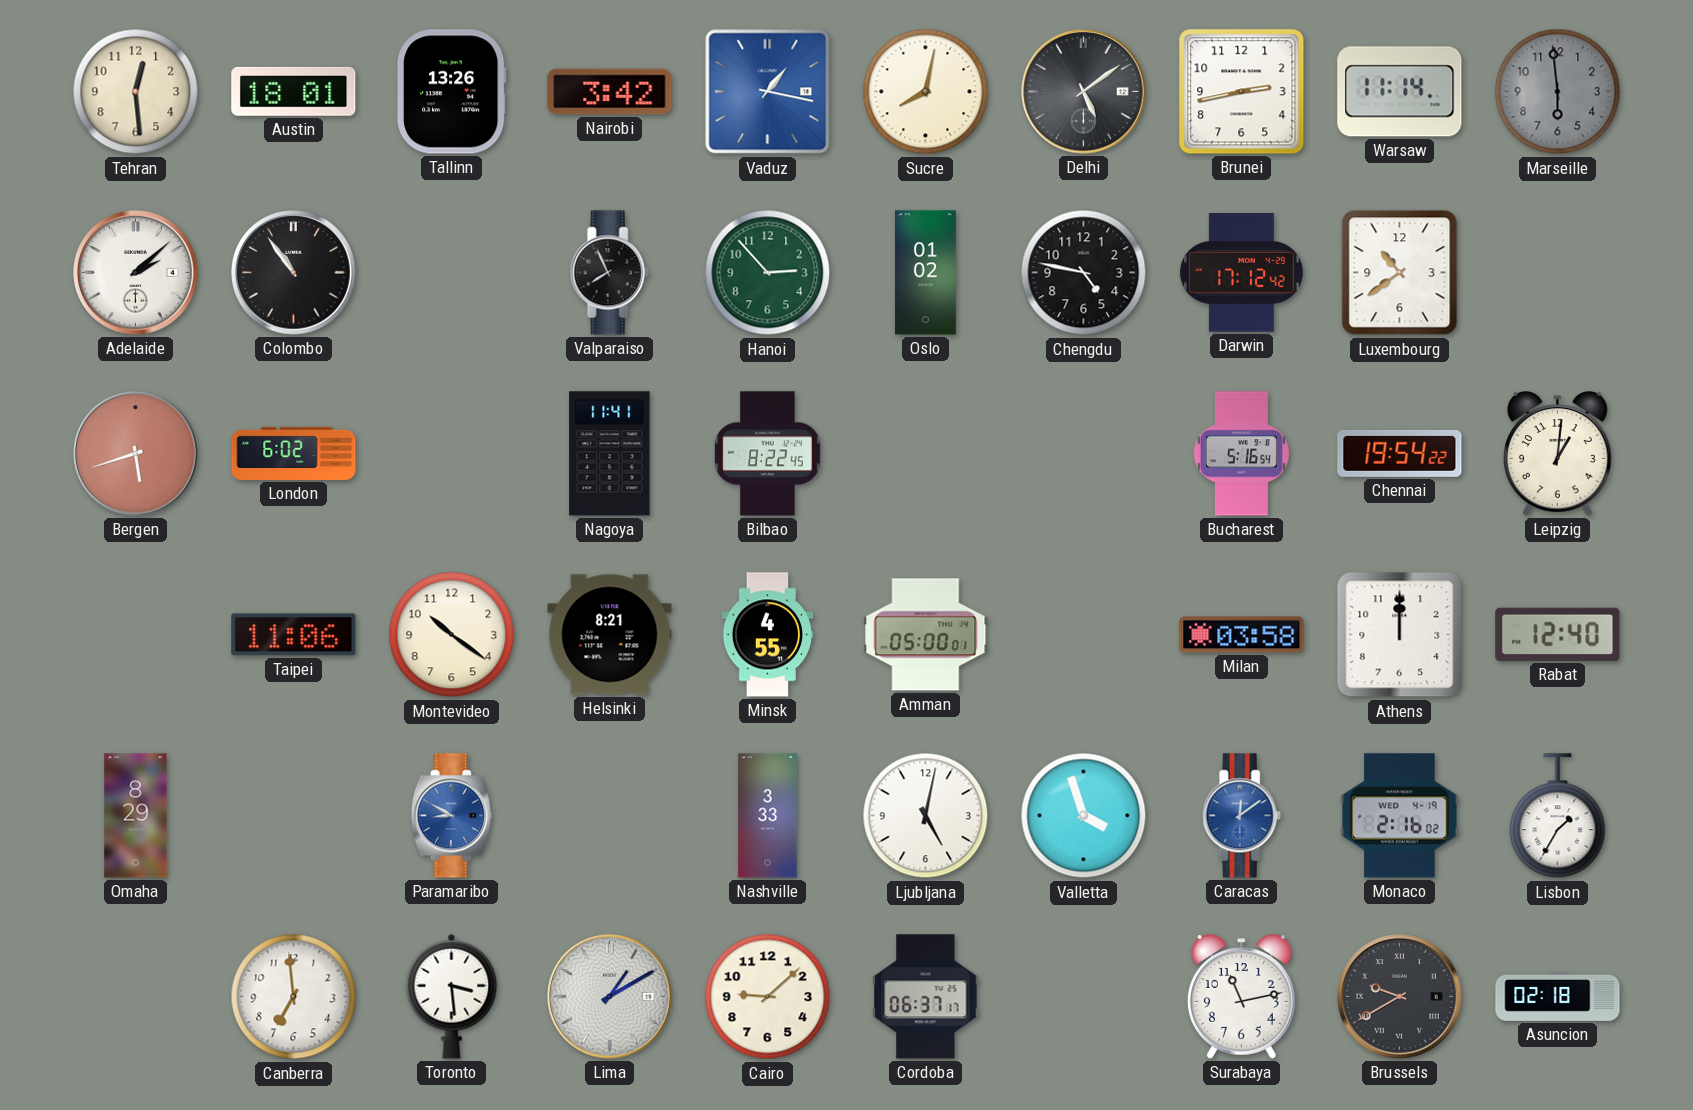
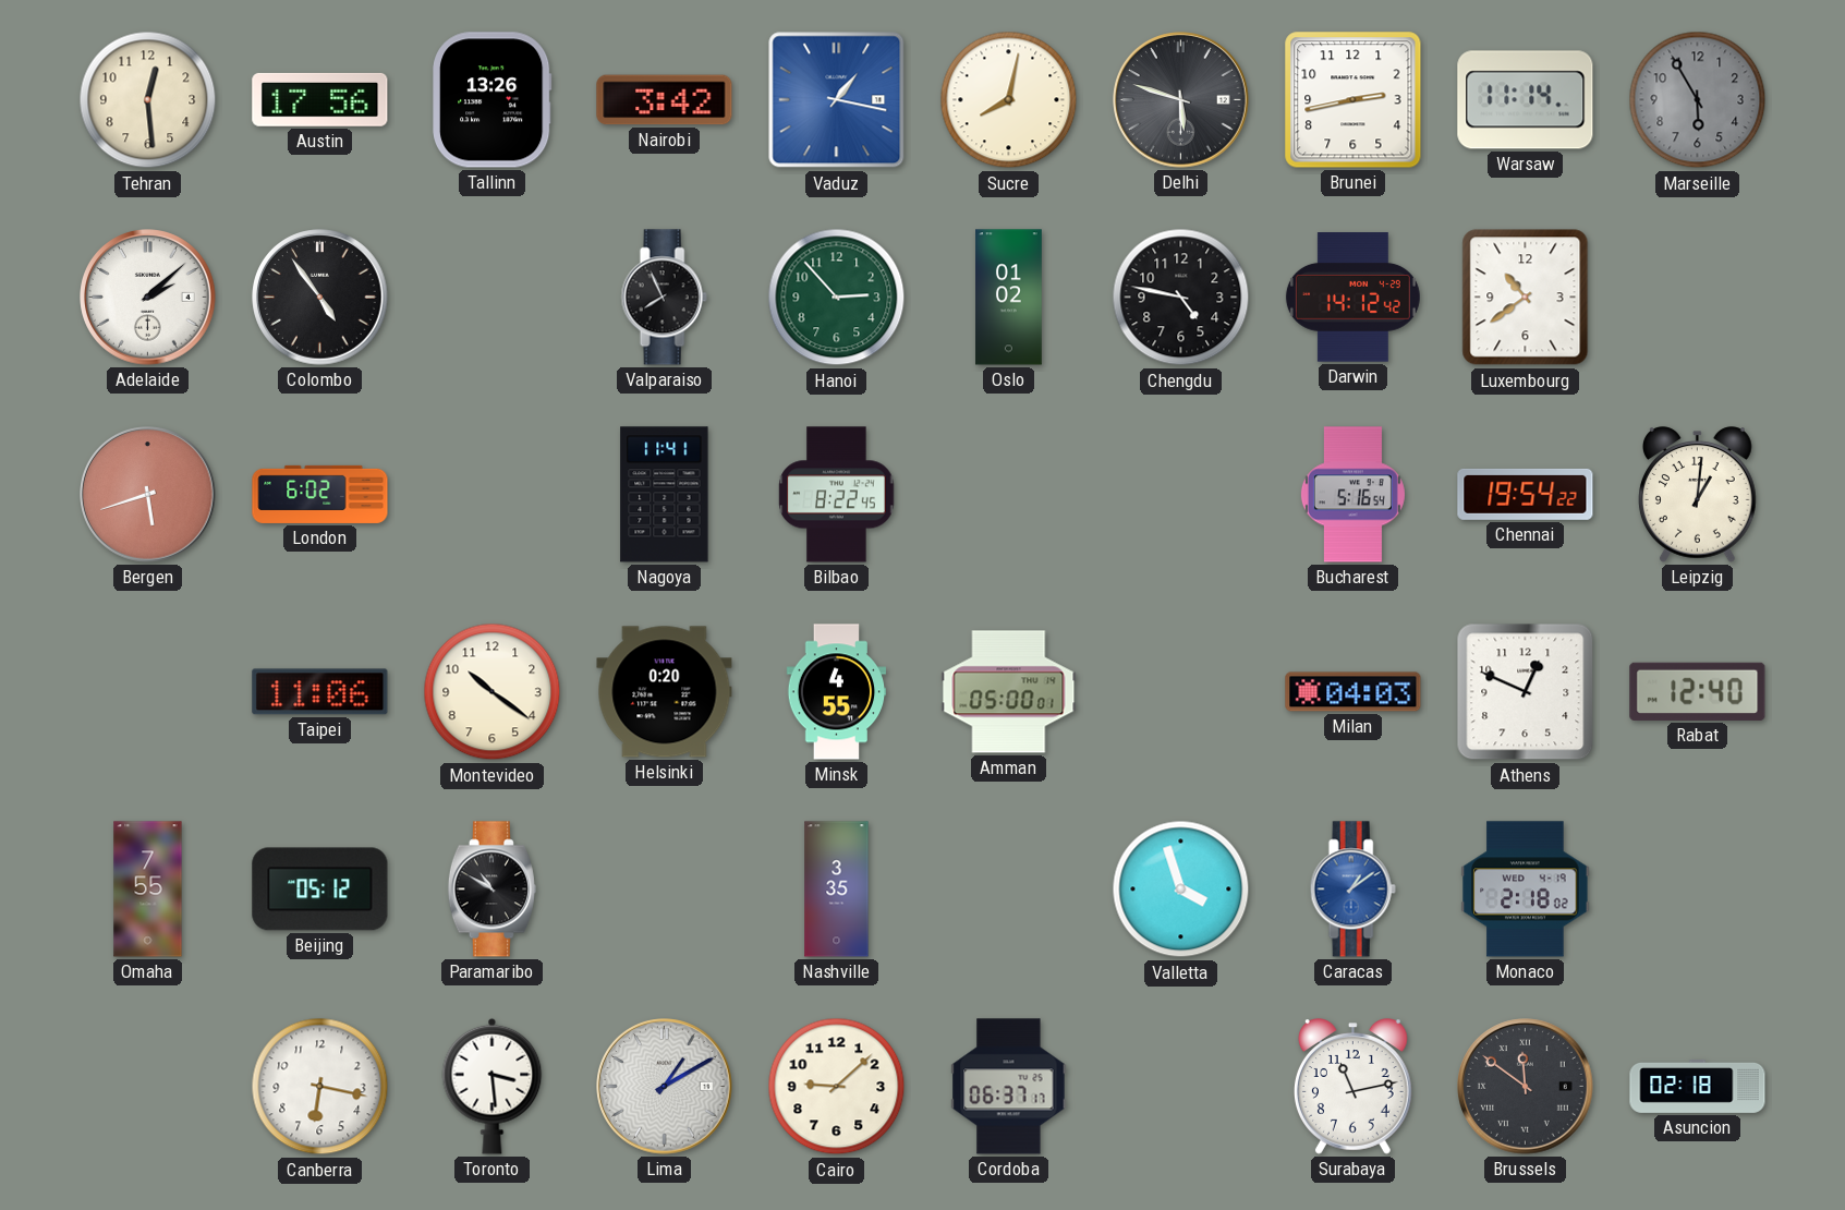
Austin: 18:01 -> 17:56 (320, 99)
Delhi: 5:09 -> 5:48 (1181, 100)
Marseille: 5:59 -> 5:55 (1698, 100)
Colombo: 10:54 -> 4:54 (320, 298)
Darwin: 17:12 -> 14:12 (1352, 298)
Helsinki: 8:21 -> 0:20 (665, 692)
Milan: 03:58 -> 04:03 (1354, 692)
Athens: 12:00 -> 12:49 (1526, 692)
Omaha: 8:29 -> 7:55 (148, 890)
Beijing: none -> 05:12 (320, 890)
Paramaribo: 8:50 -> 10:50 (491, 890)
Paramaribo dial: blue -> black (491, 890)
Nashville: 3:33 -> 3:35 (837, 890)
Ljubljana: 5:02 -> none (926, 816)
Caracas: 12:09 -> 1:09 (1352, 890)
Monaco: 2:16 -> 2:18 (1526, 890)
Lisbon: 1:35 -> none (1558, 816)
Canberra: 6:59 -> 6:17 (320, 1087)
Brussels: 9:40 -> 11:51 (1526, 1087)
